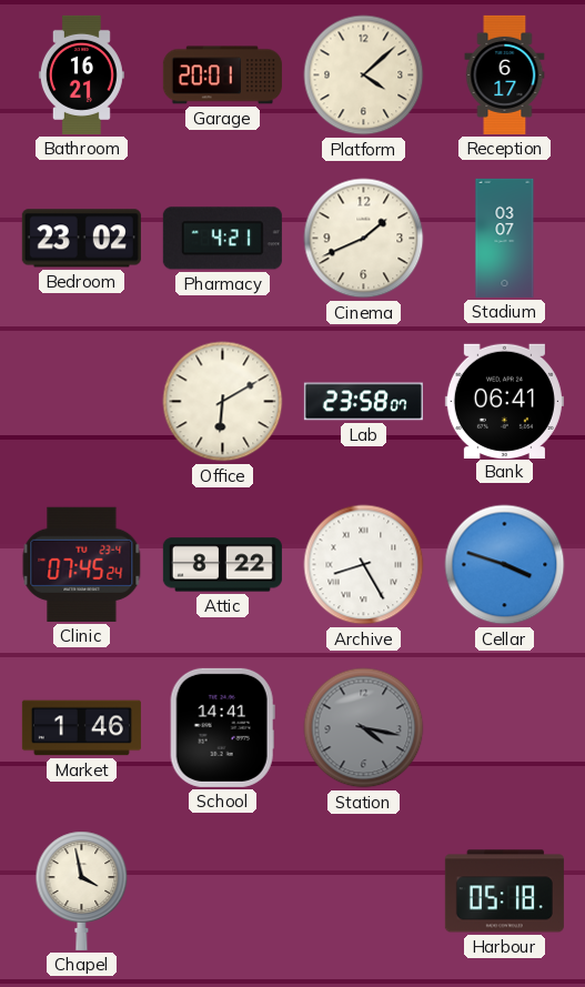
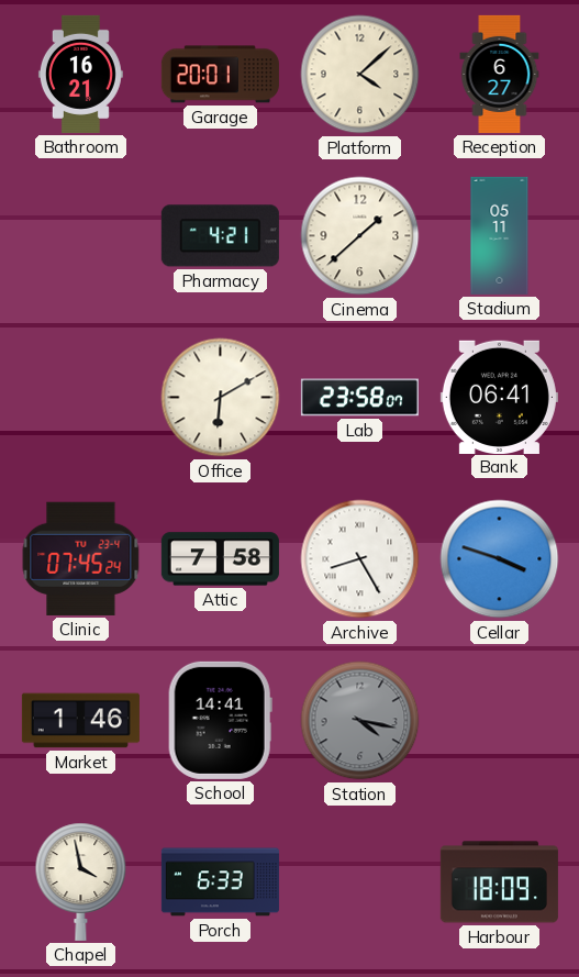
Reception: 6:17 -> 6:27 (500, 74)
Bedroom: 23:02 -> none (81, 239)
Cinema: 1:41 -> 1:38 (360, 236)
Stadium: 03:07 -> 05:11 (500, 235)
Attic: 8:22 -> 7:58 (220, 559)
Porch: none -> 6:33 (220, 882)
Harbour: 05:18 -> 18:09 (499, 882)
